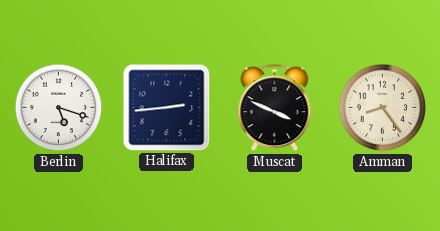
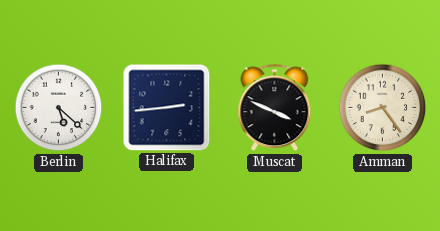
Berlin: 5:18 -> 5:22 (59, 108)
